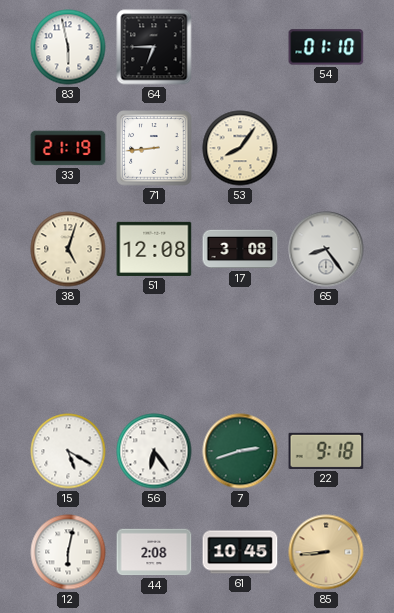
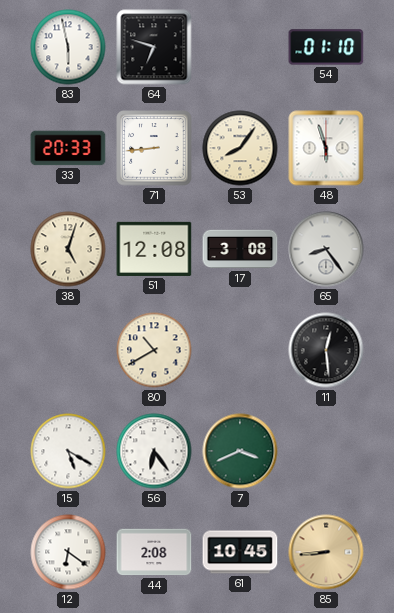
64: 6:45 -> 6:48 (154, 47)
33: 21:19 -> 20:33 (68, 148)
48: none -> 5:57 (326, 148)
80: none -> 10:40 (154, 350)
11: none -> 12:29 (326, 350)
7: 2:42 -> 3:41 (240, 451)
22: 9:18 -> none (326, 451)
12: 6:02 -> 6:21 (68, 552)
